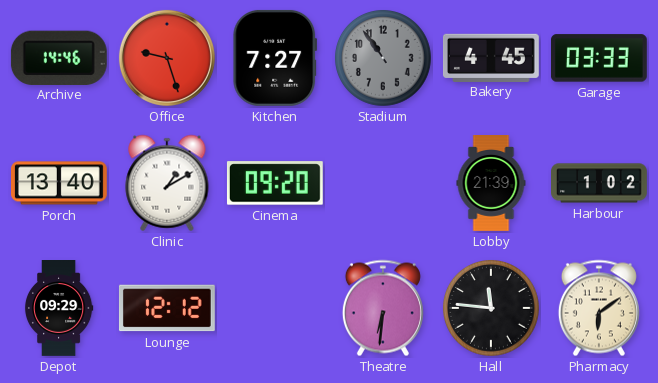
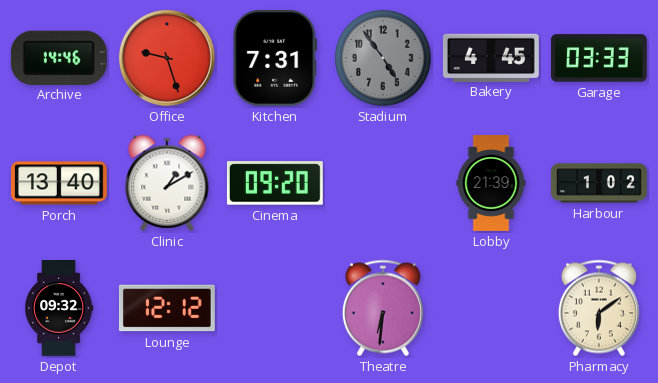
Kitchen: 7:27 -> 7:31 (275, 58)
Stadium: 10:54 -> 4:54 (384, 59)
Depot: 09:29 -> 09:32 (59, 309)
Hall: 11:46 -> none (492, 309)
